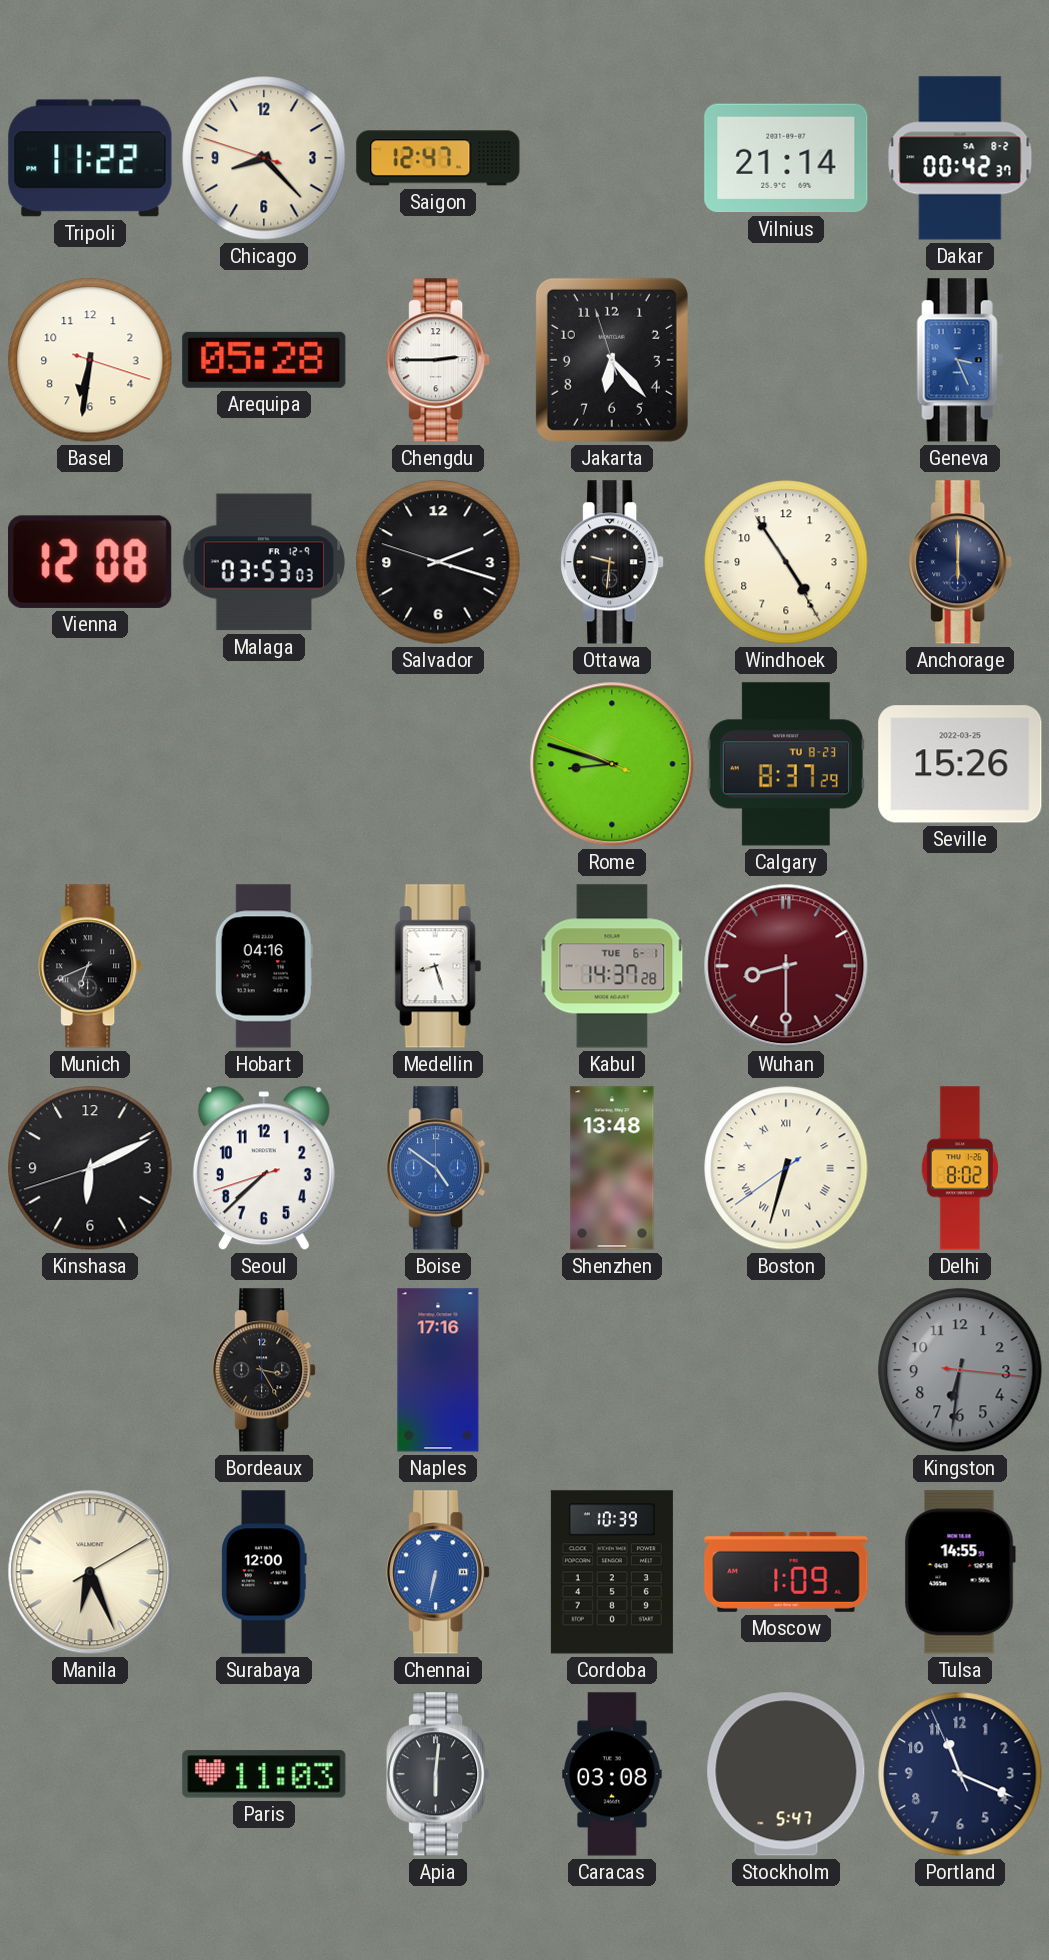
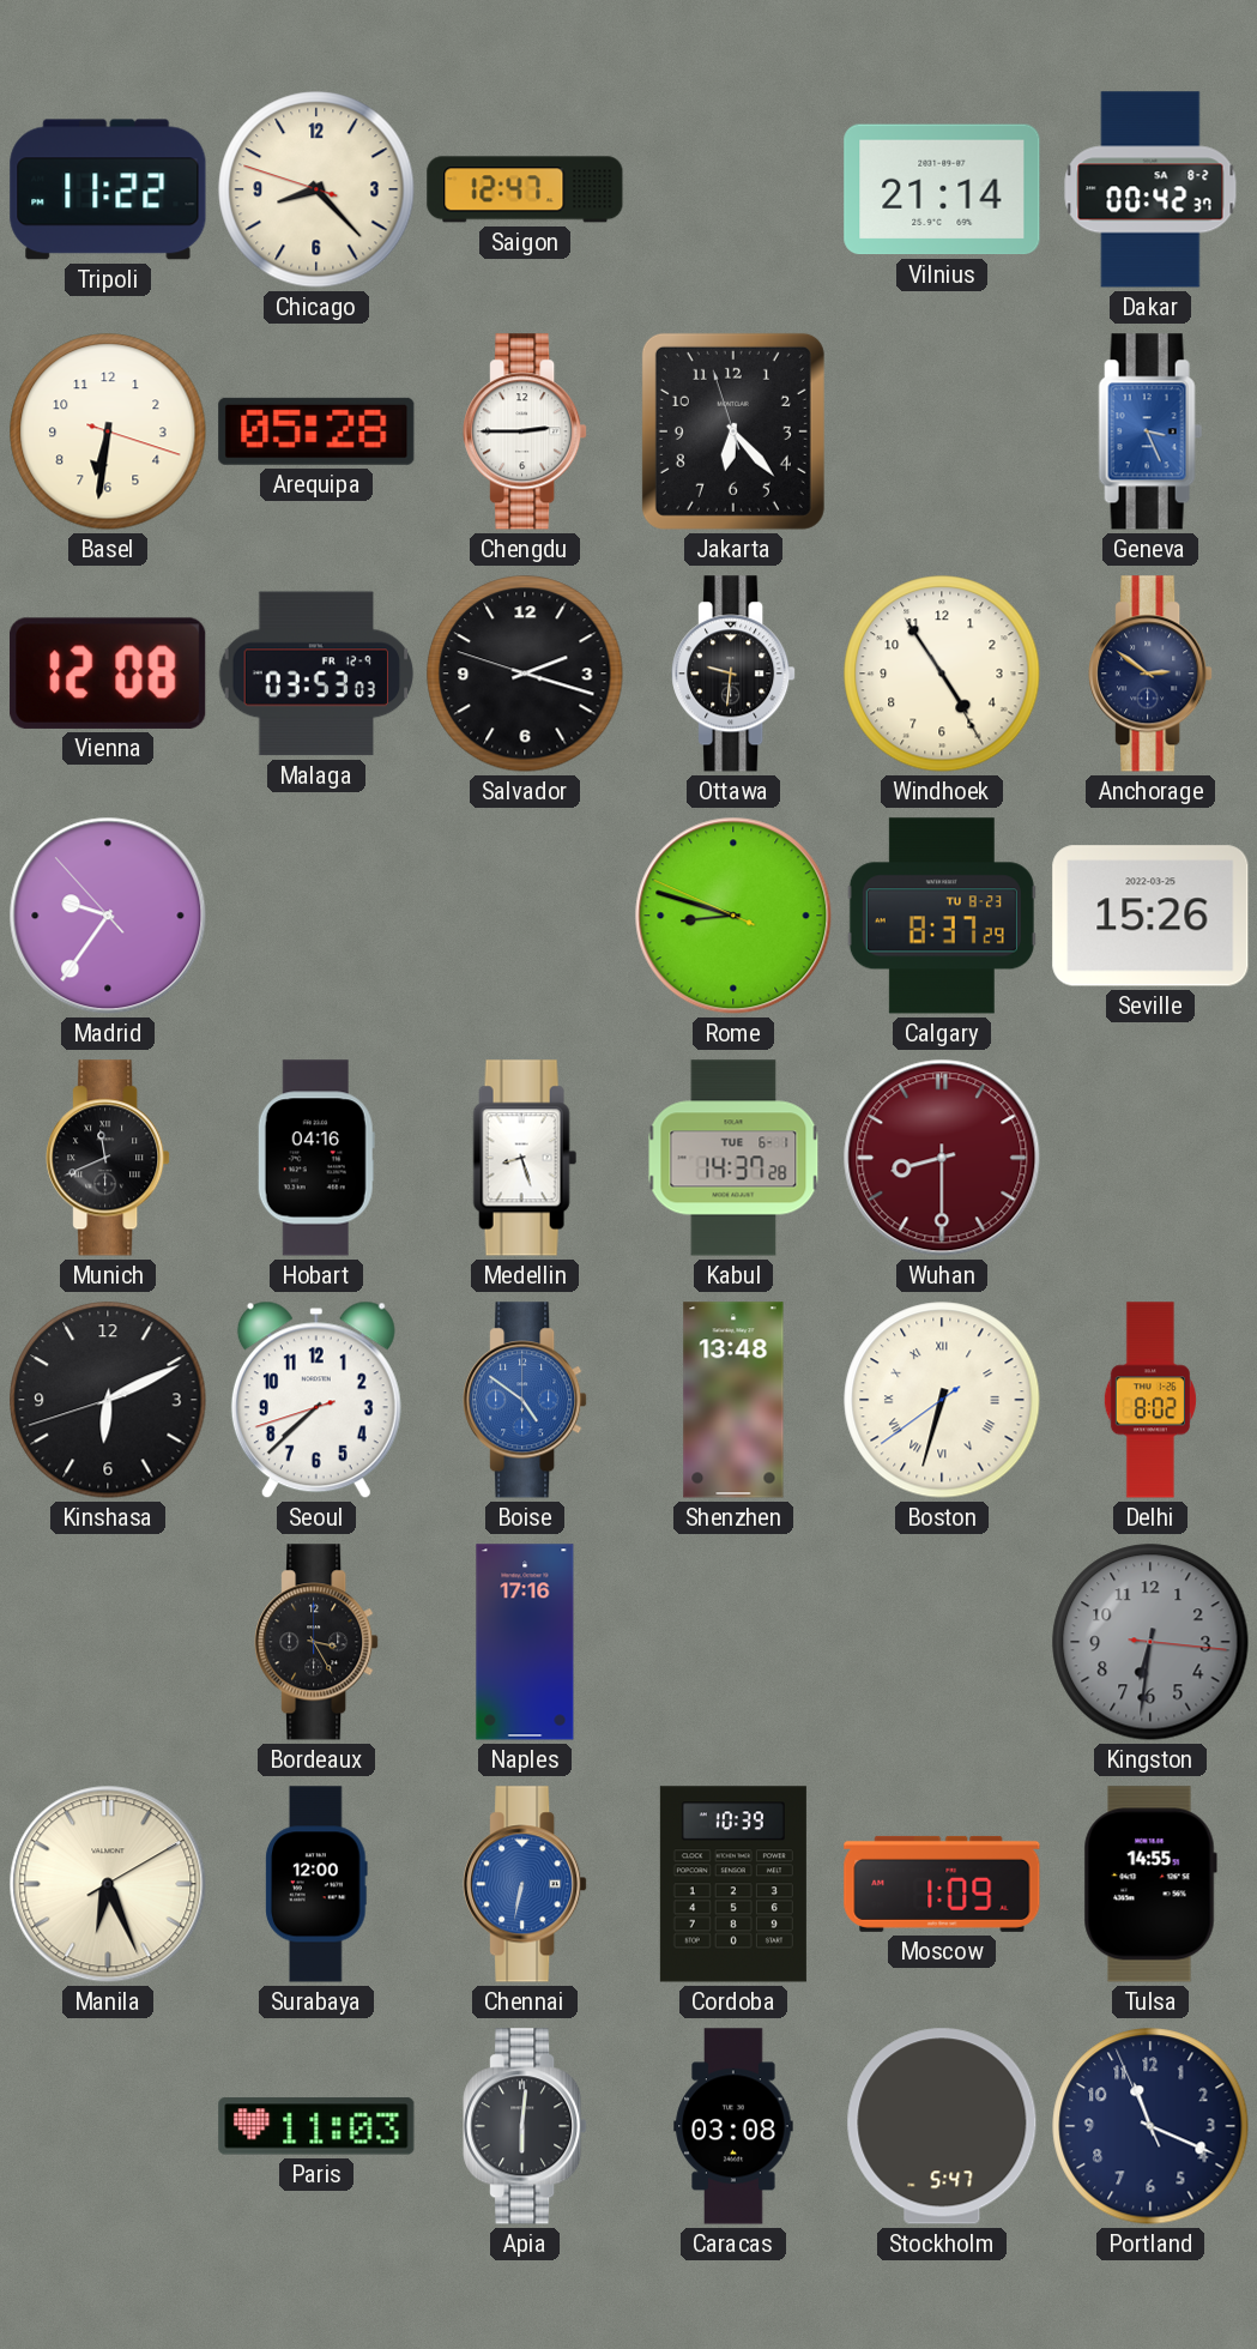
Anchorage: 6:00 -> 2:51 (1150, 674)
Madrid: none -> 9:35 (108, 916)
Munich: 6:41 -> 11:41 (108, 1158)
